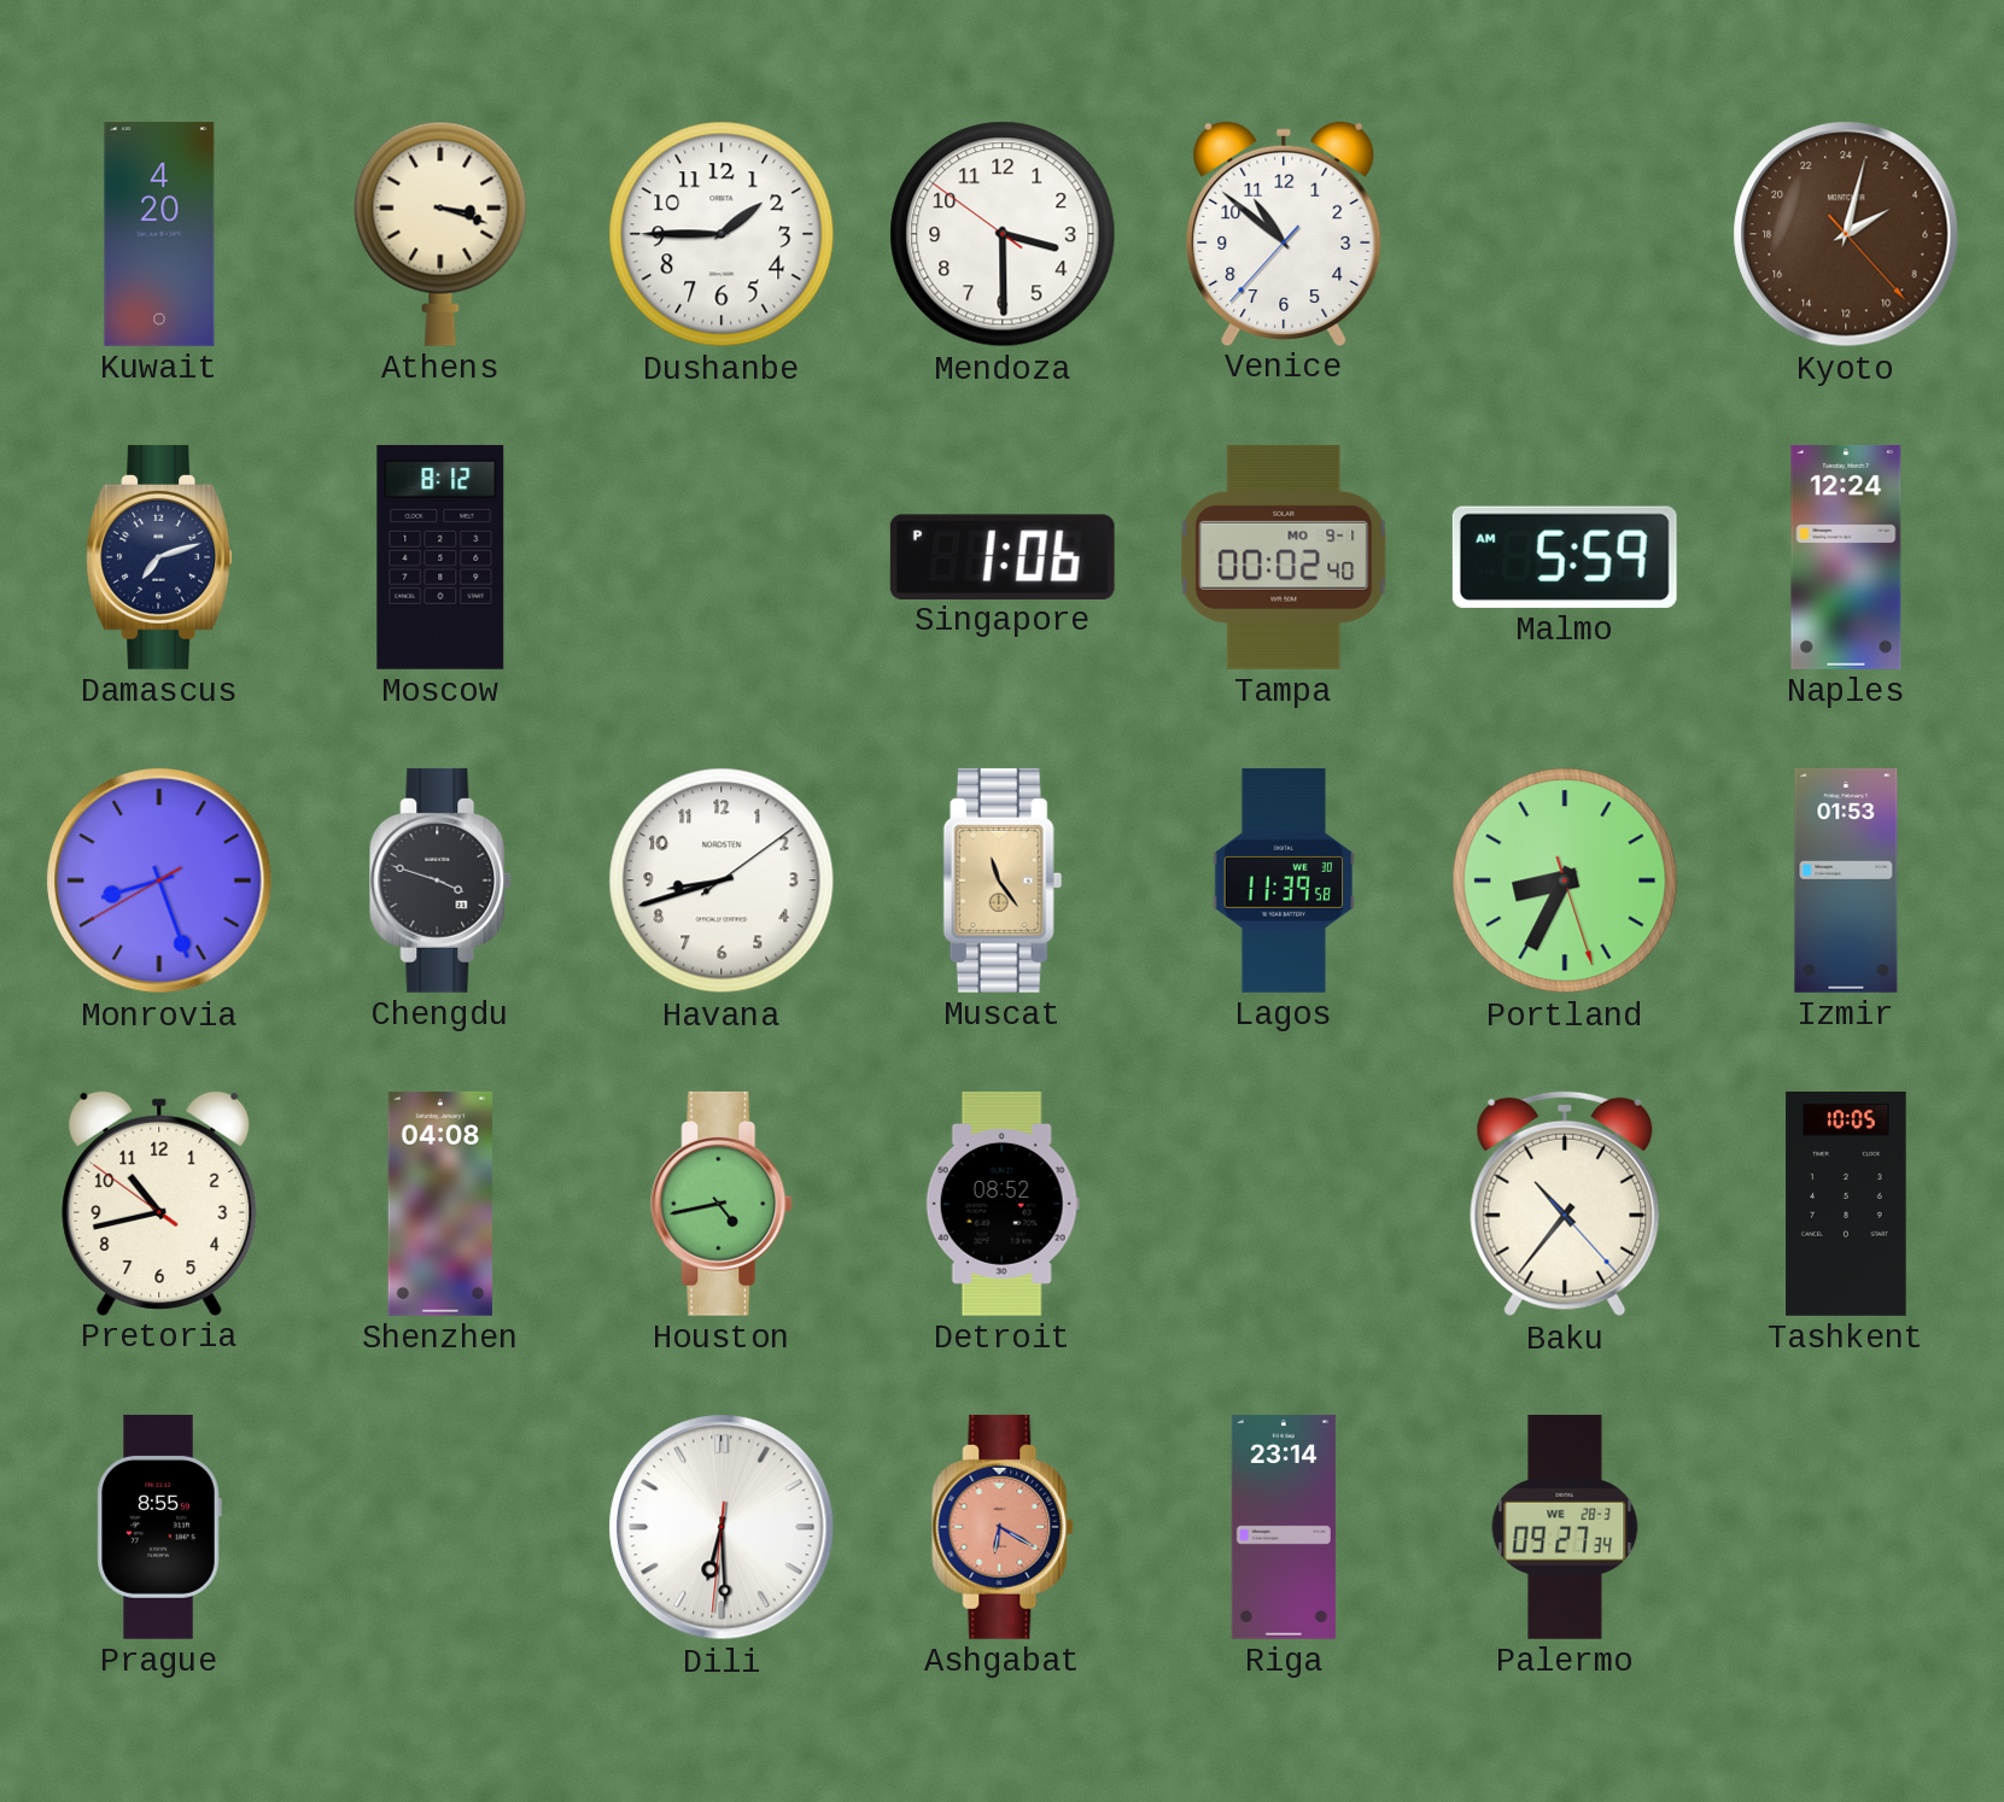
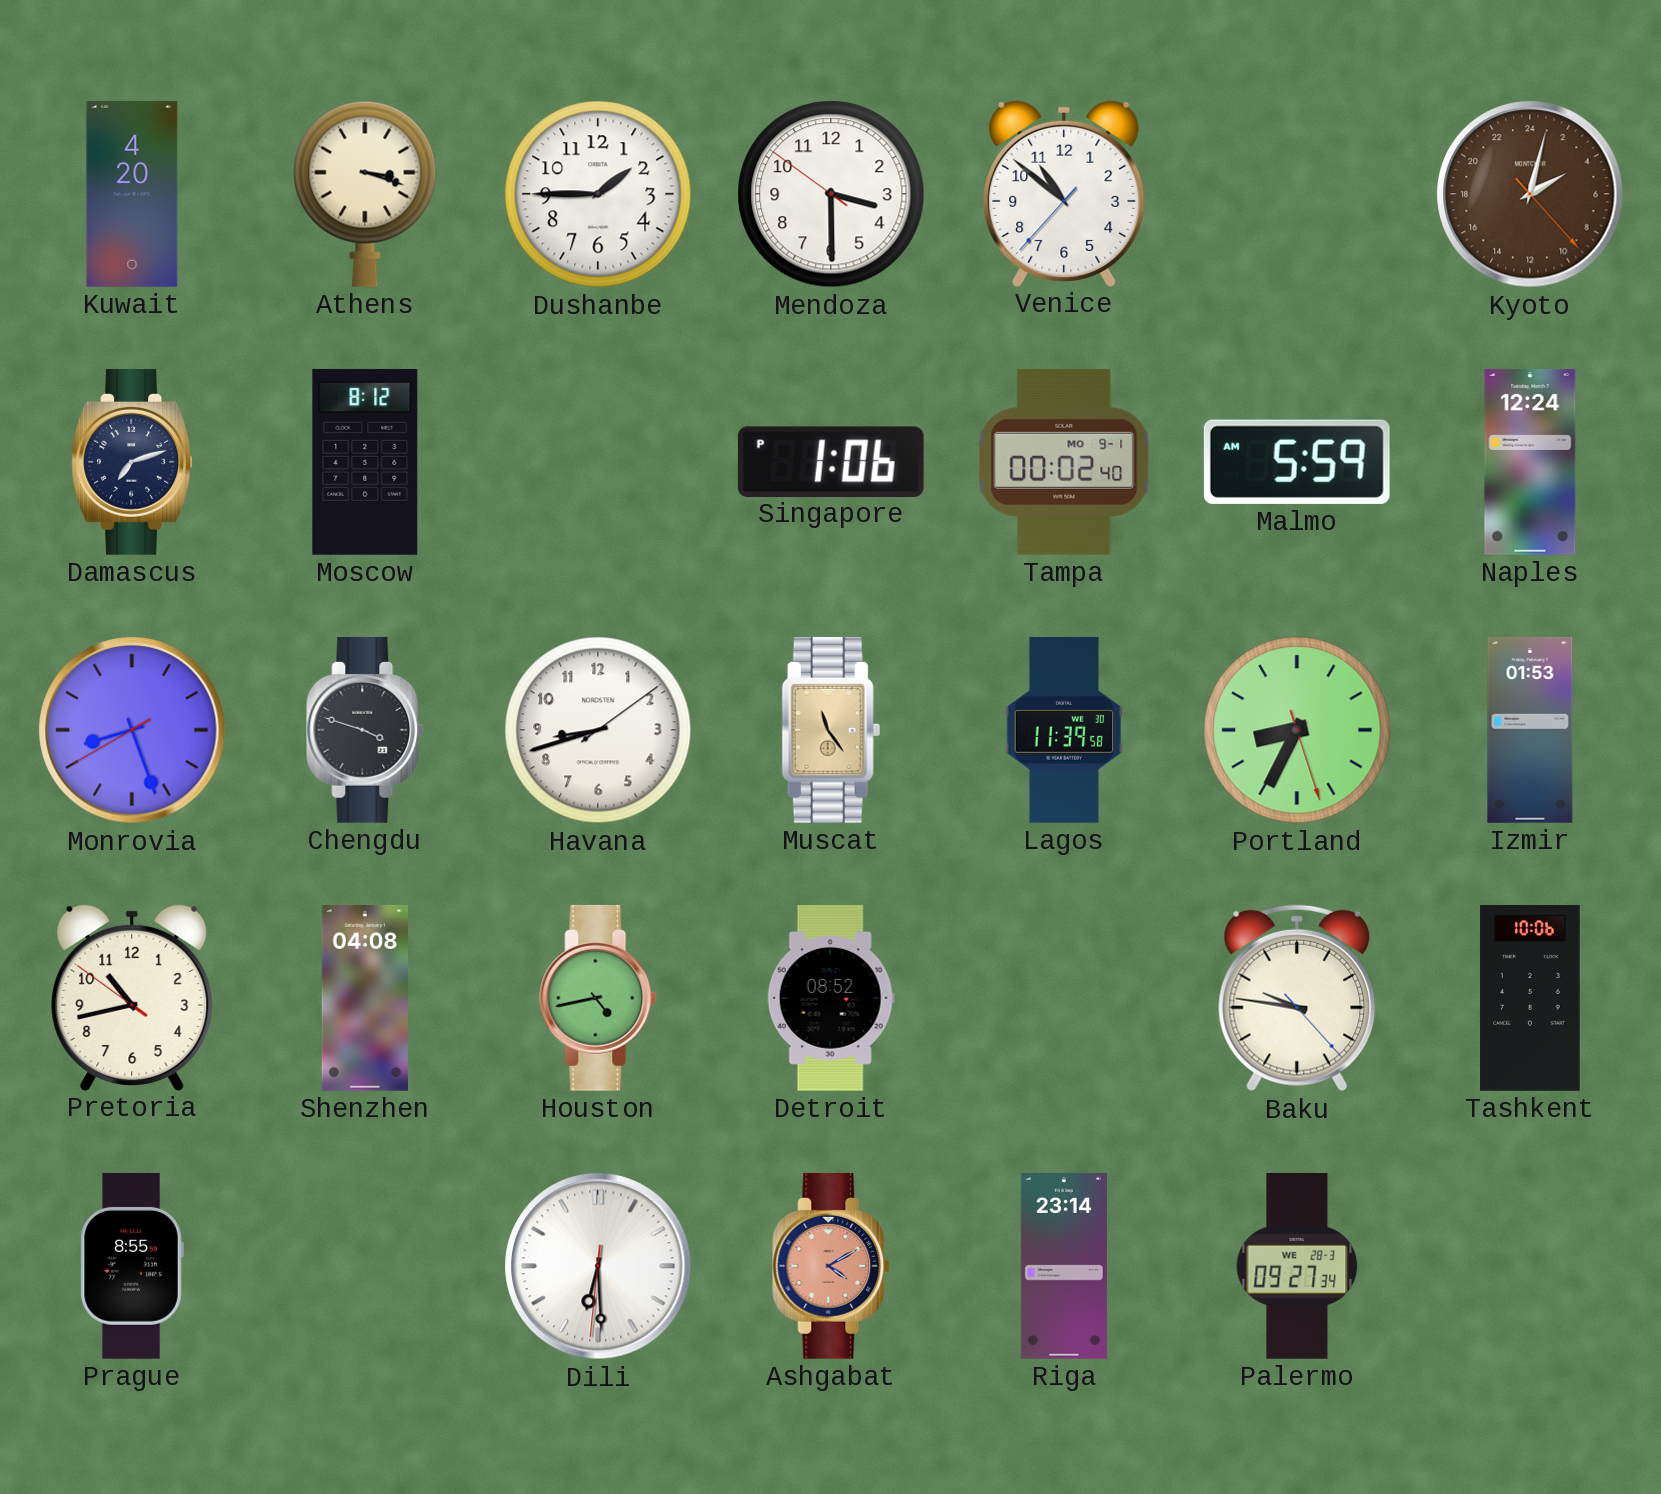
Baku: 10:36 -> 9:46 (1297, 998)
Tashkent: 10:05 -> 10:06 (1530, 999)
Ashgabat: 6:20 -> 4:10 (832, 1266)
